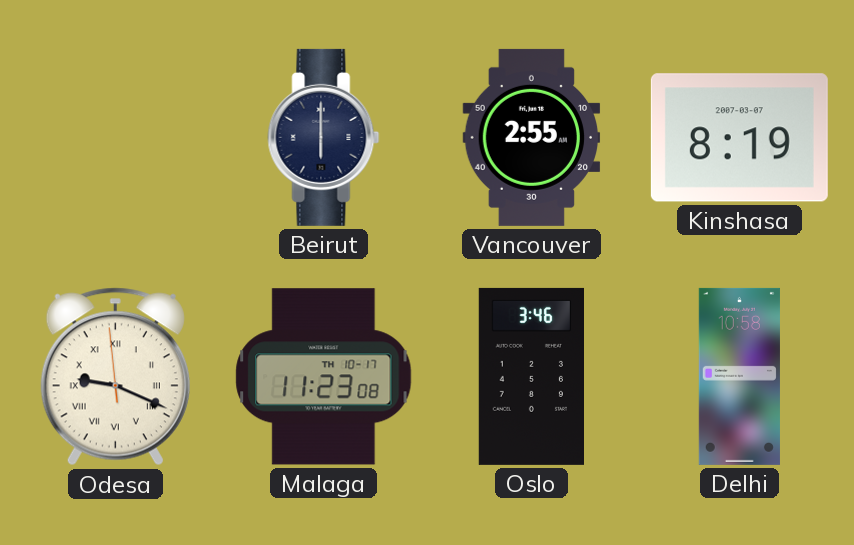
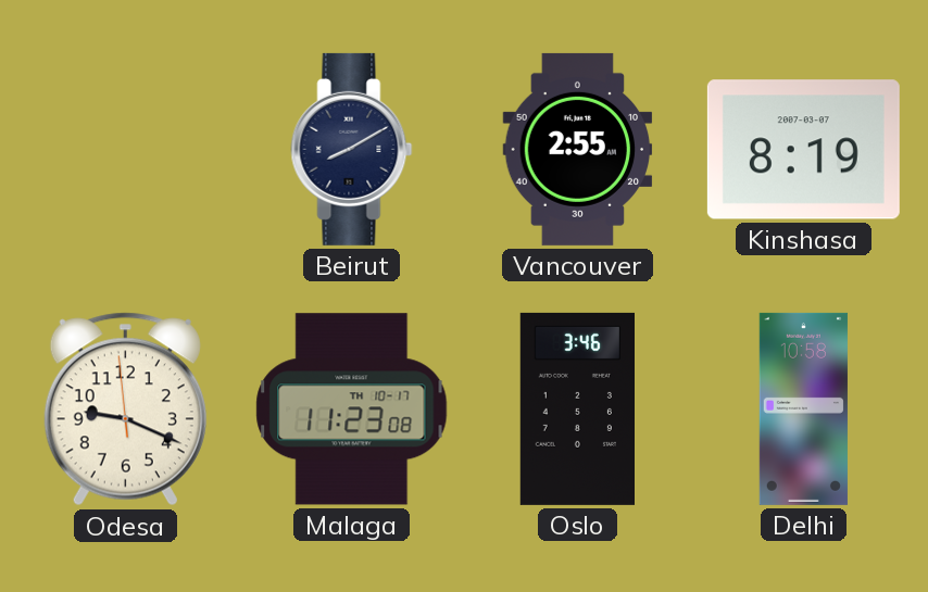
Beirut: 6:00 -> 8:10 (352, 149)
Odesa numerals: Roman -> Arabic (125, 410)
